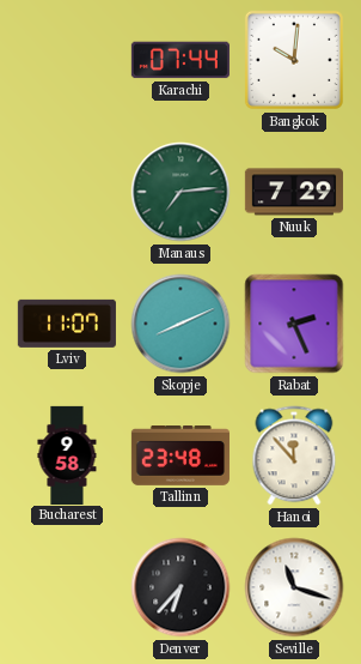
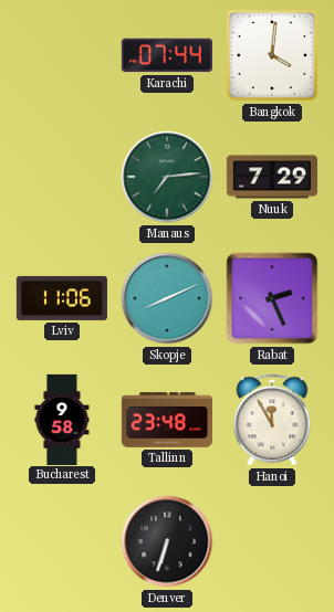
Bangkok: 10:01 -> 4:01 (272, 55)
Lviv: 11:07 -> 11:06 (62, 298)
Hanoi: 11:53 -> 11:55 (272, 420)
Denver: 6:37 -> 6:33 (167, 541)
Seville: 11:18 -> none (294, 587)
